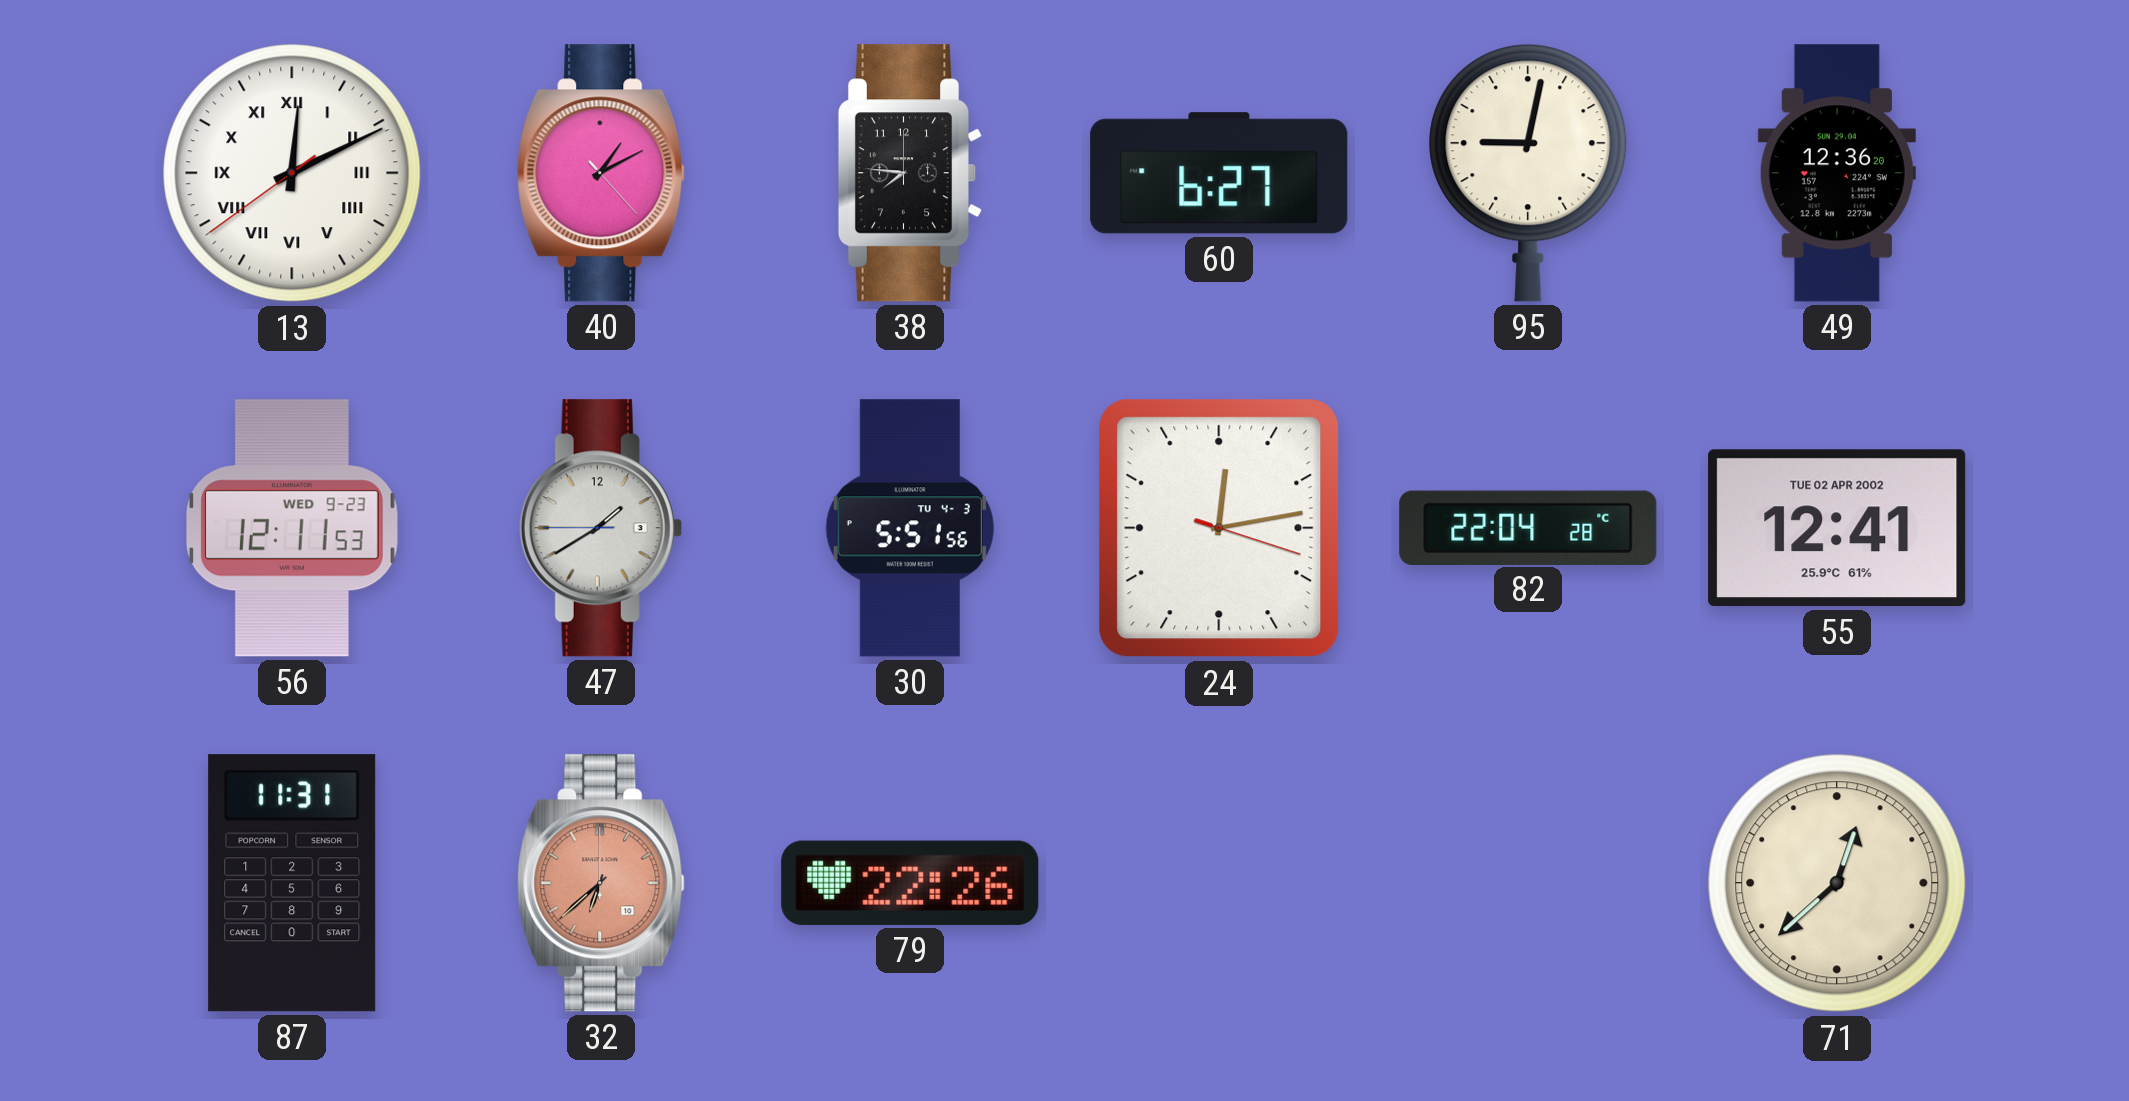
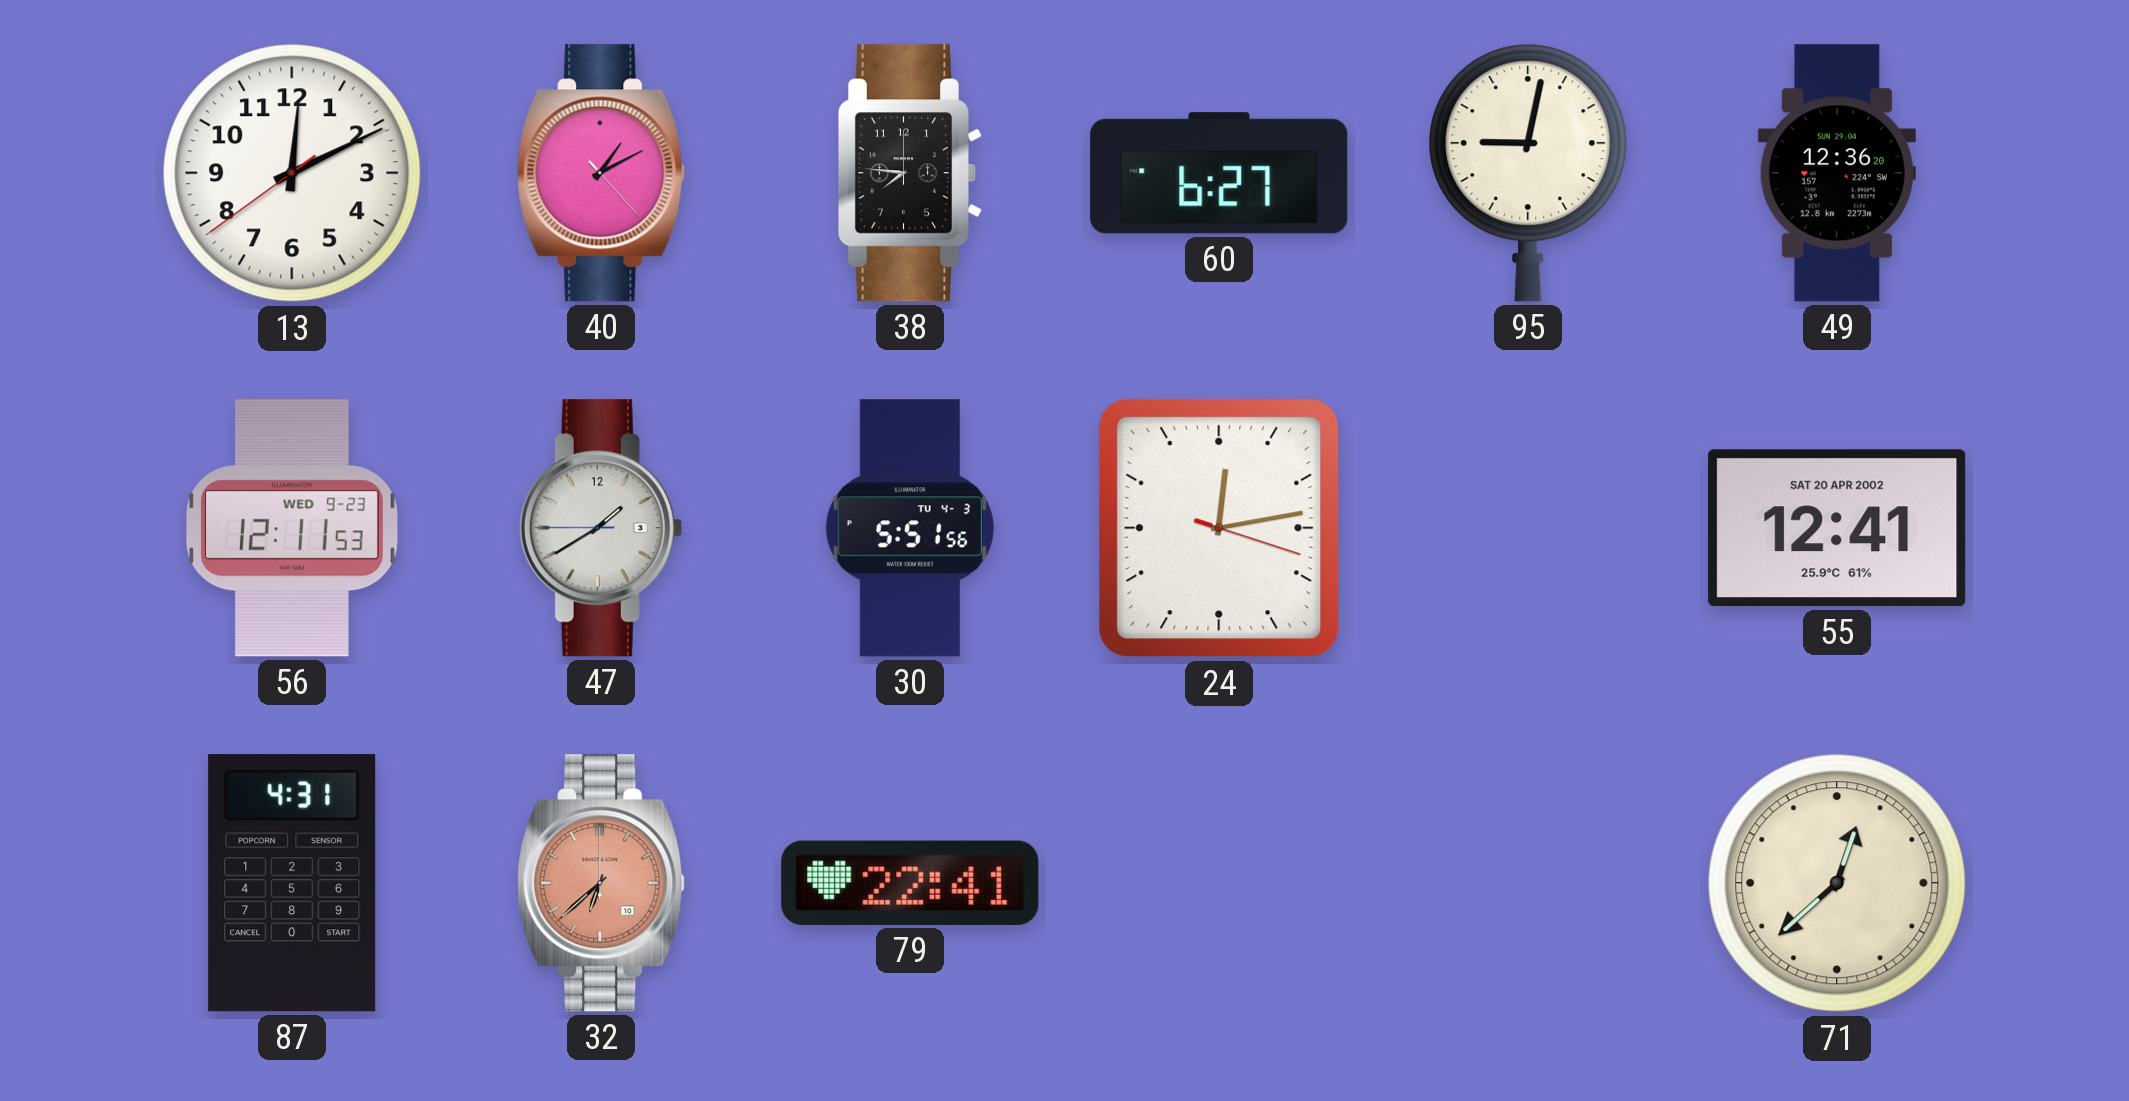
13 numerals: Roman -> Arabic (292, 173)
82: 22:04 -> none (1528, 527)
55 date: TUE 02 APR 2002 -> SAT 20 APR 2002 (1837, 528)
87: 11:31 -> 4:31 (292, 883)
79: 22:26 -> 22:41 (910, 883)
